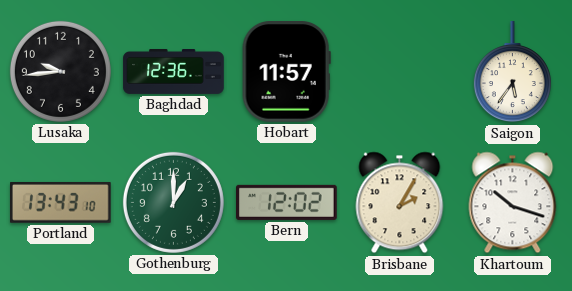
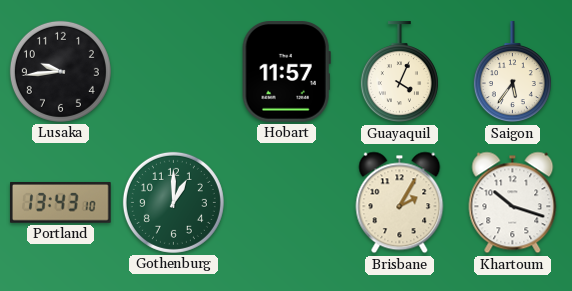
Baghdad: 12:36 -> none (174, 72)
Guayaquil: none -> 4:04 (399, 72)
Bern: 12:02 -> none (287, 202)
